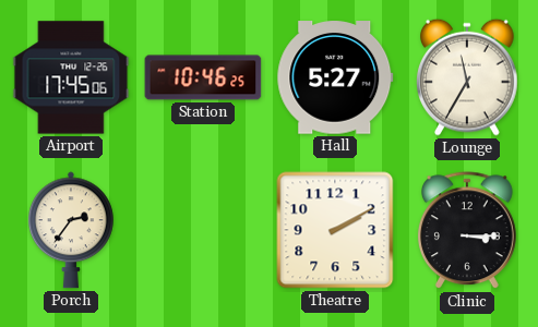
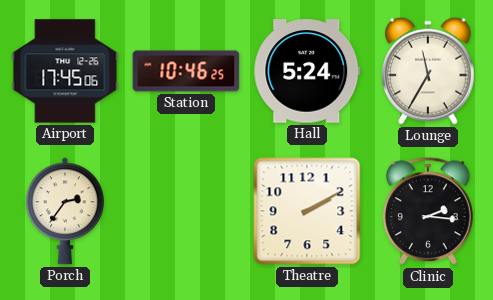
Hall: 5:27 -> 5:24 (307, 71)
Clinic: 3:15 -> 2:16 (428, 212)
